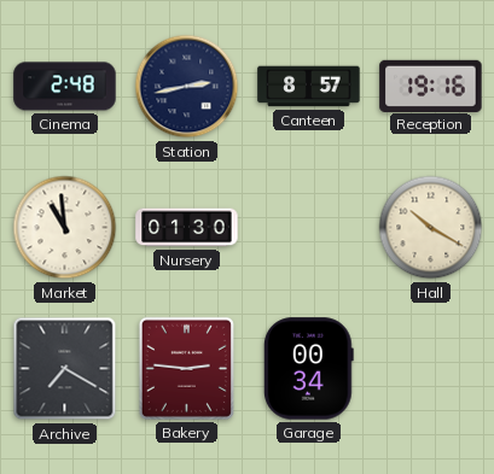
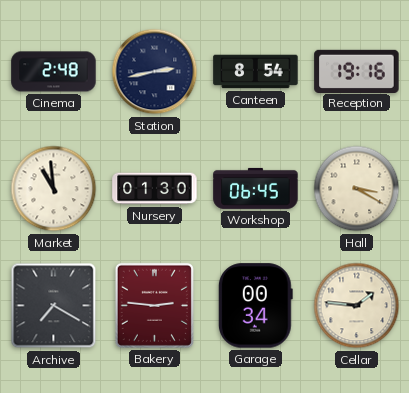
Canteen: 8:57 -> 8:54 (256, 72)
Workshop: none -> 06:45 (256, 188)
Hall: 10:20 -> 3:20 (357, 189)
Cellar: none -> 1:46 (357, 306)
